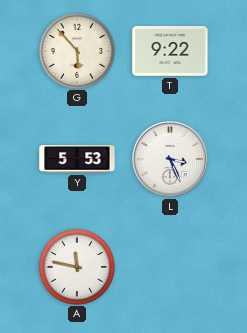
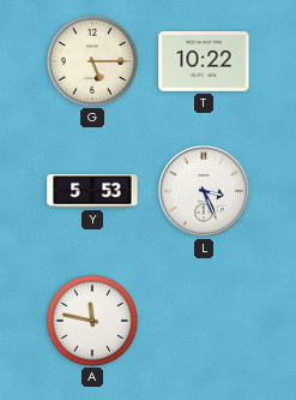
G: 5:53 -> 5:15 (91, 60)
T: 9:22 -> 10:22 (204, 62)
